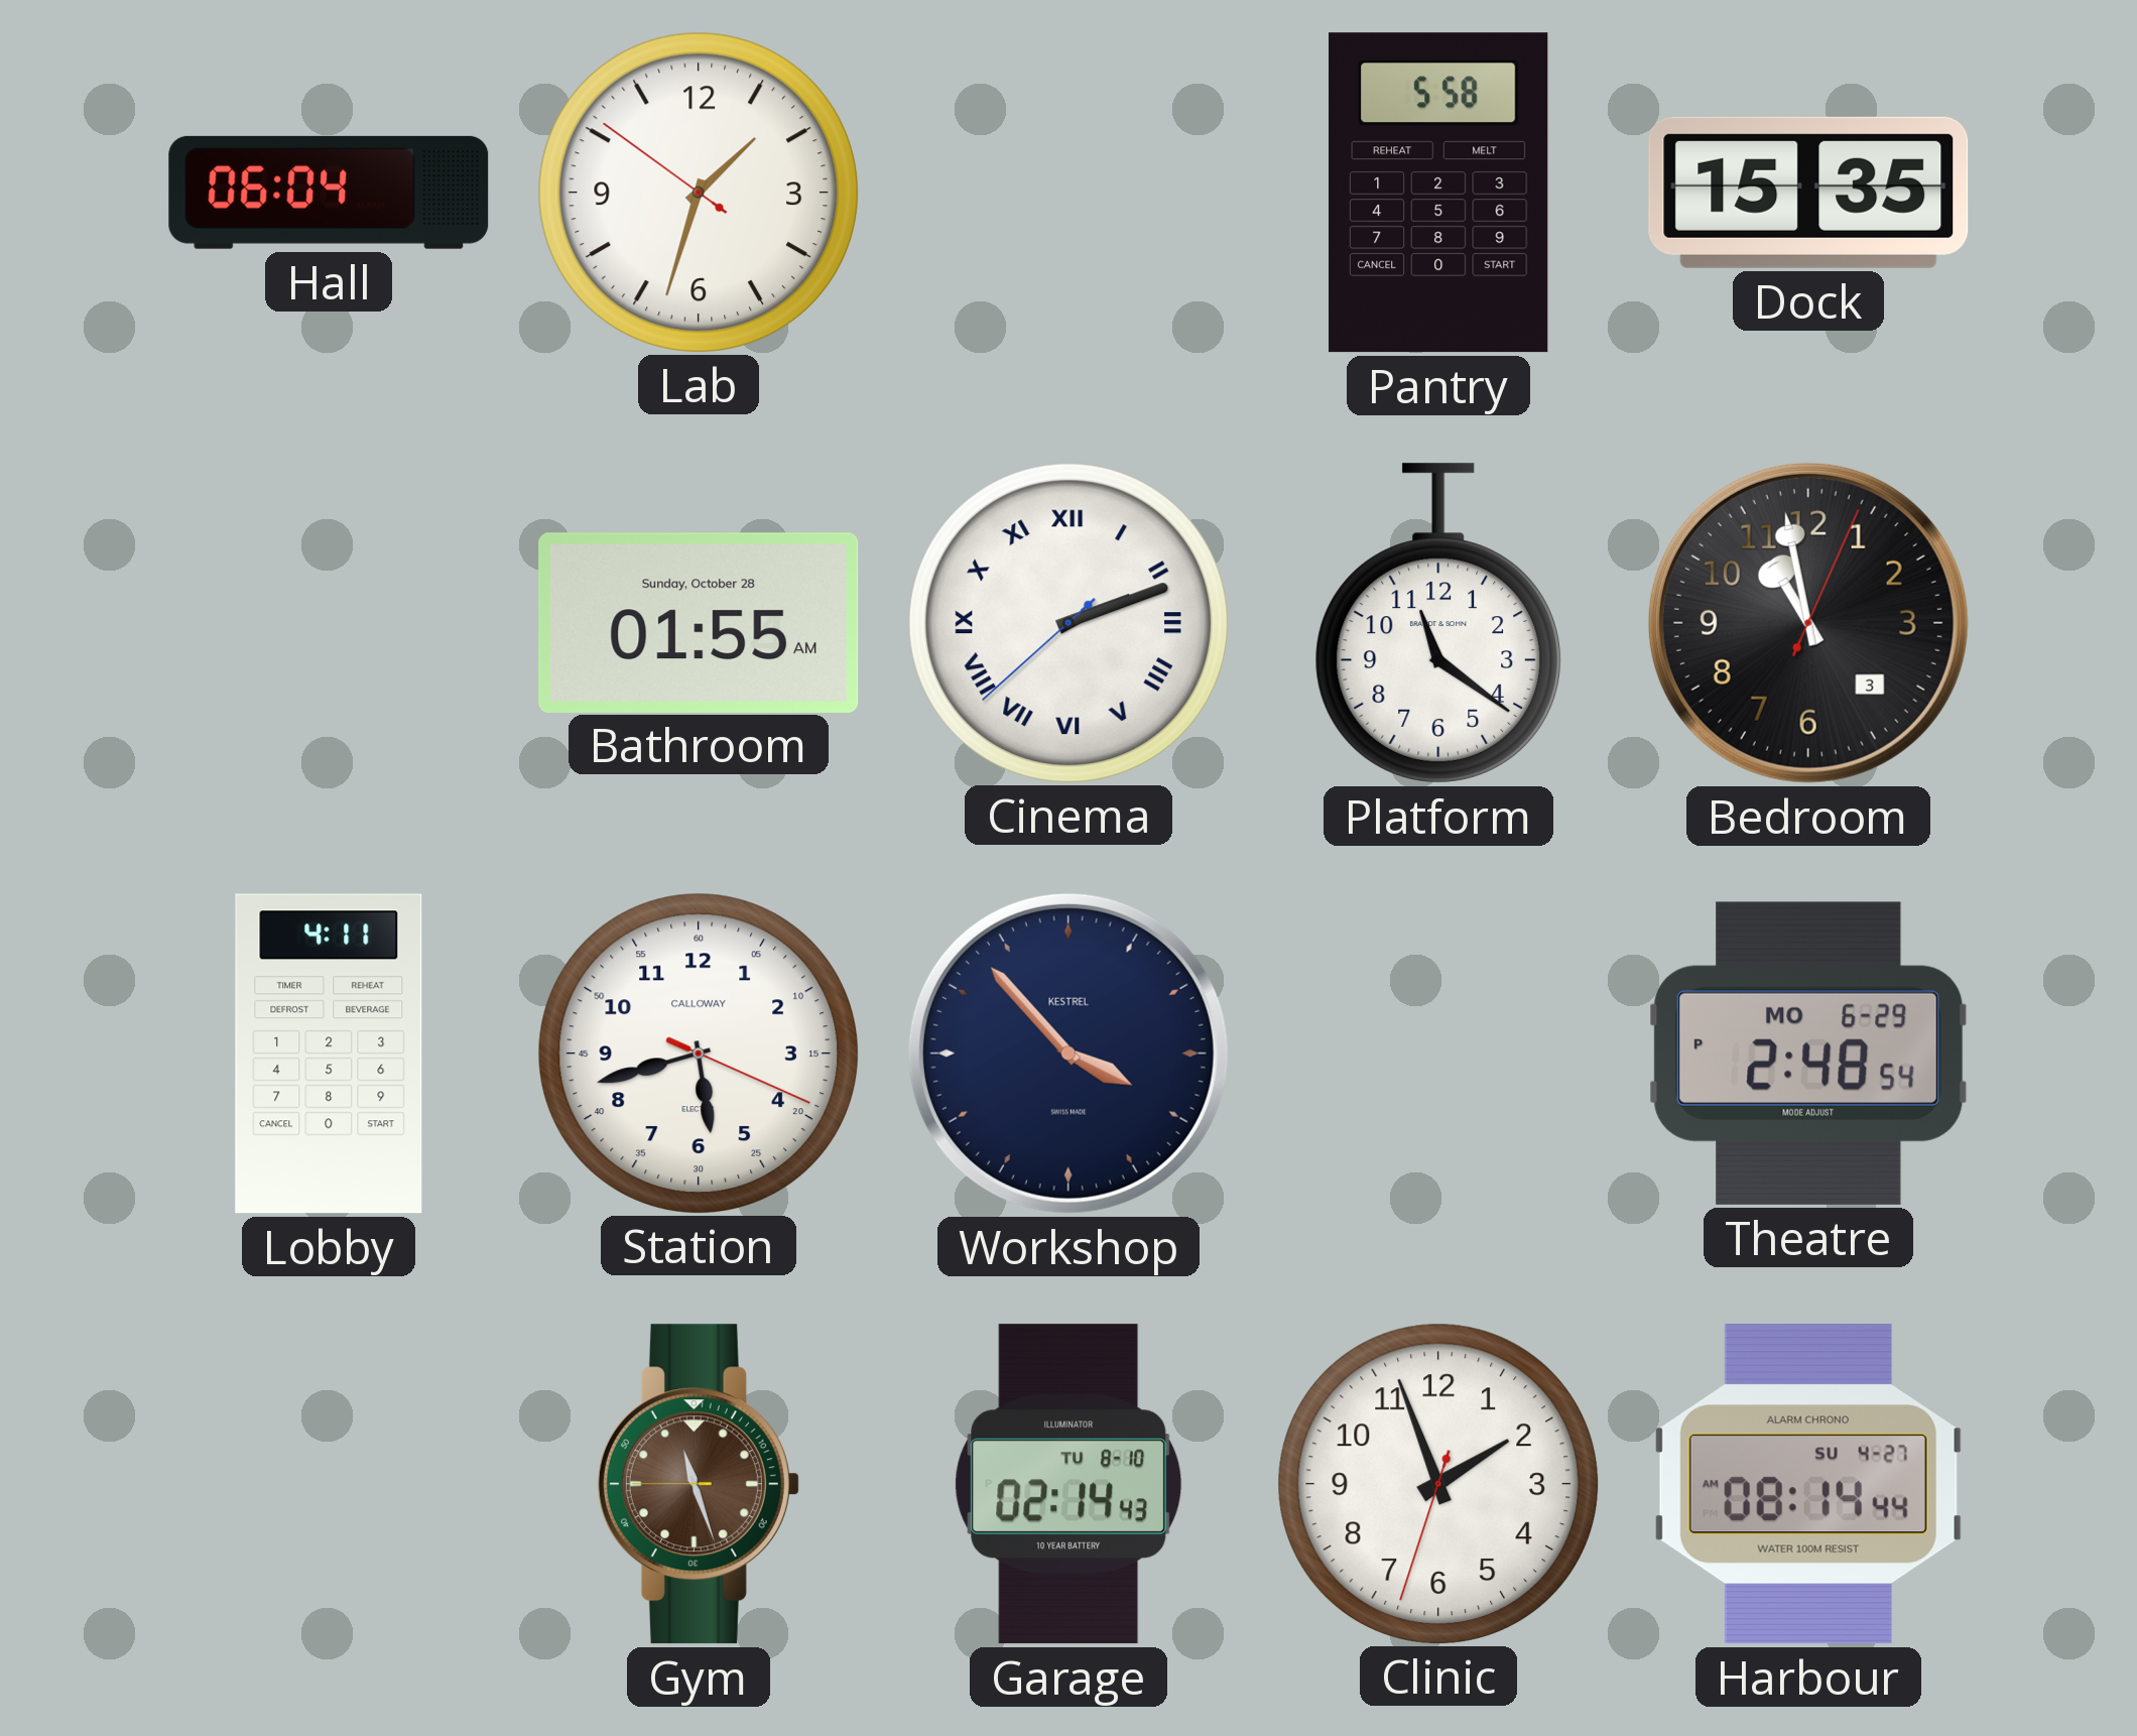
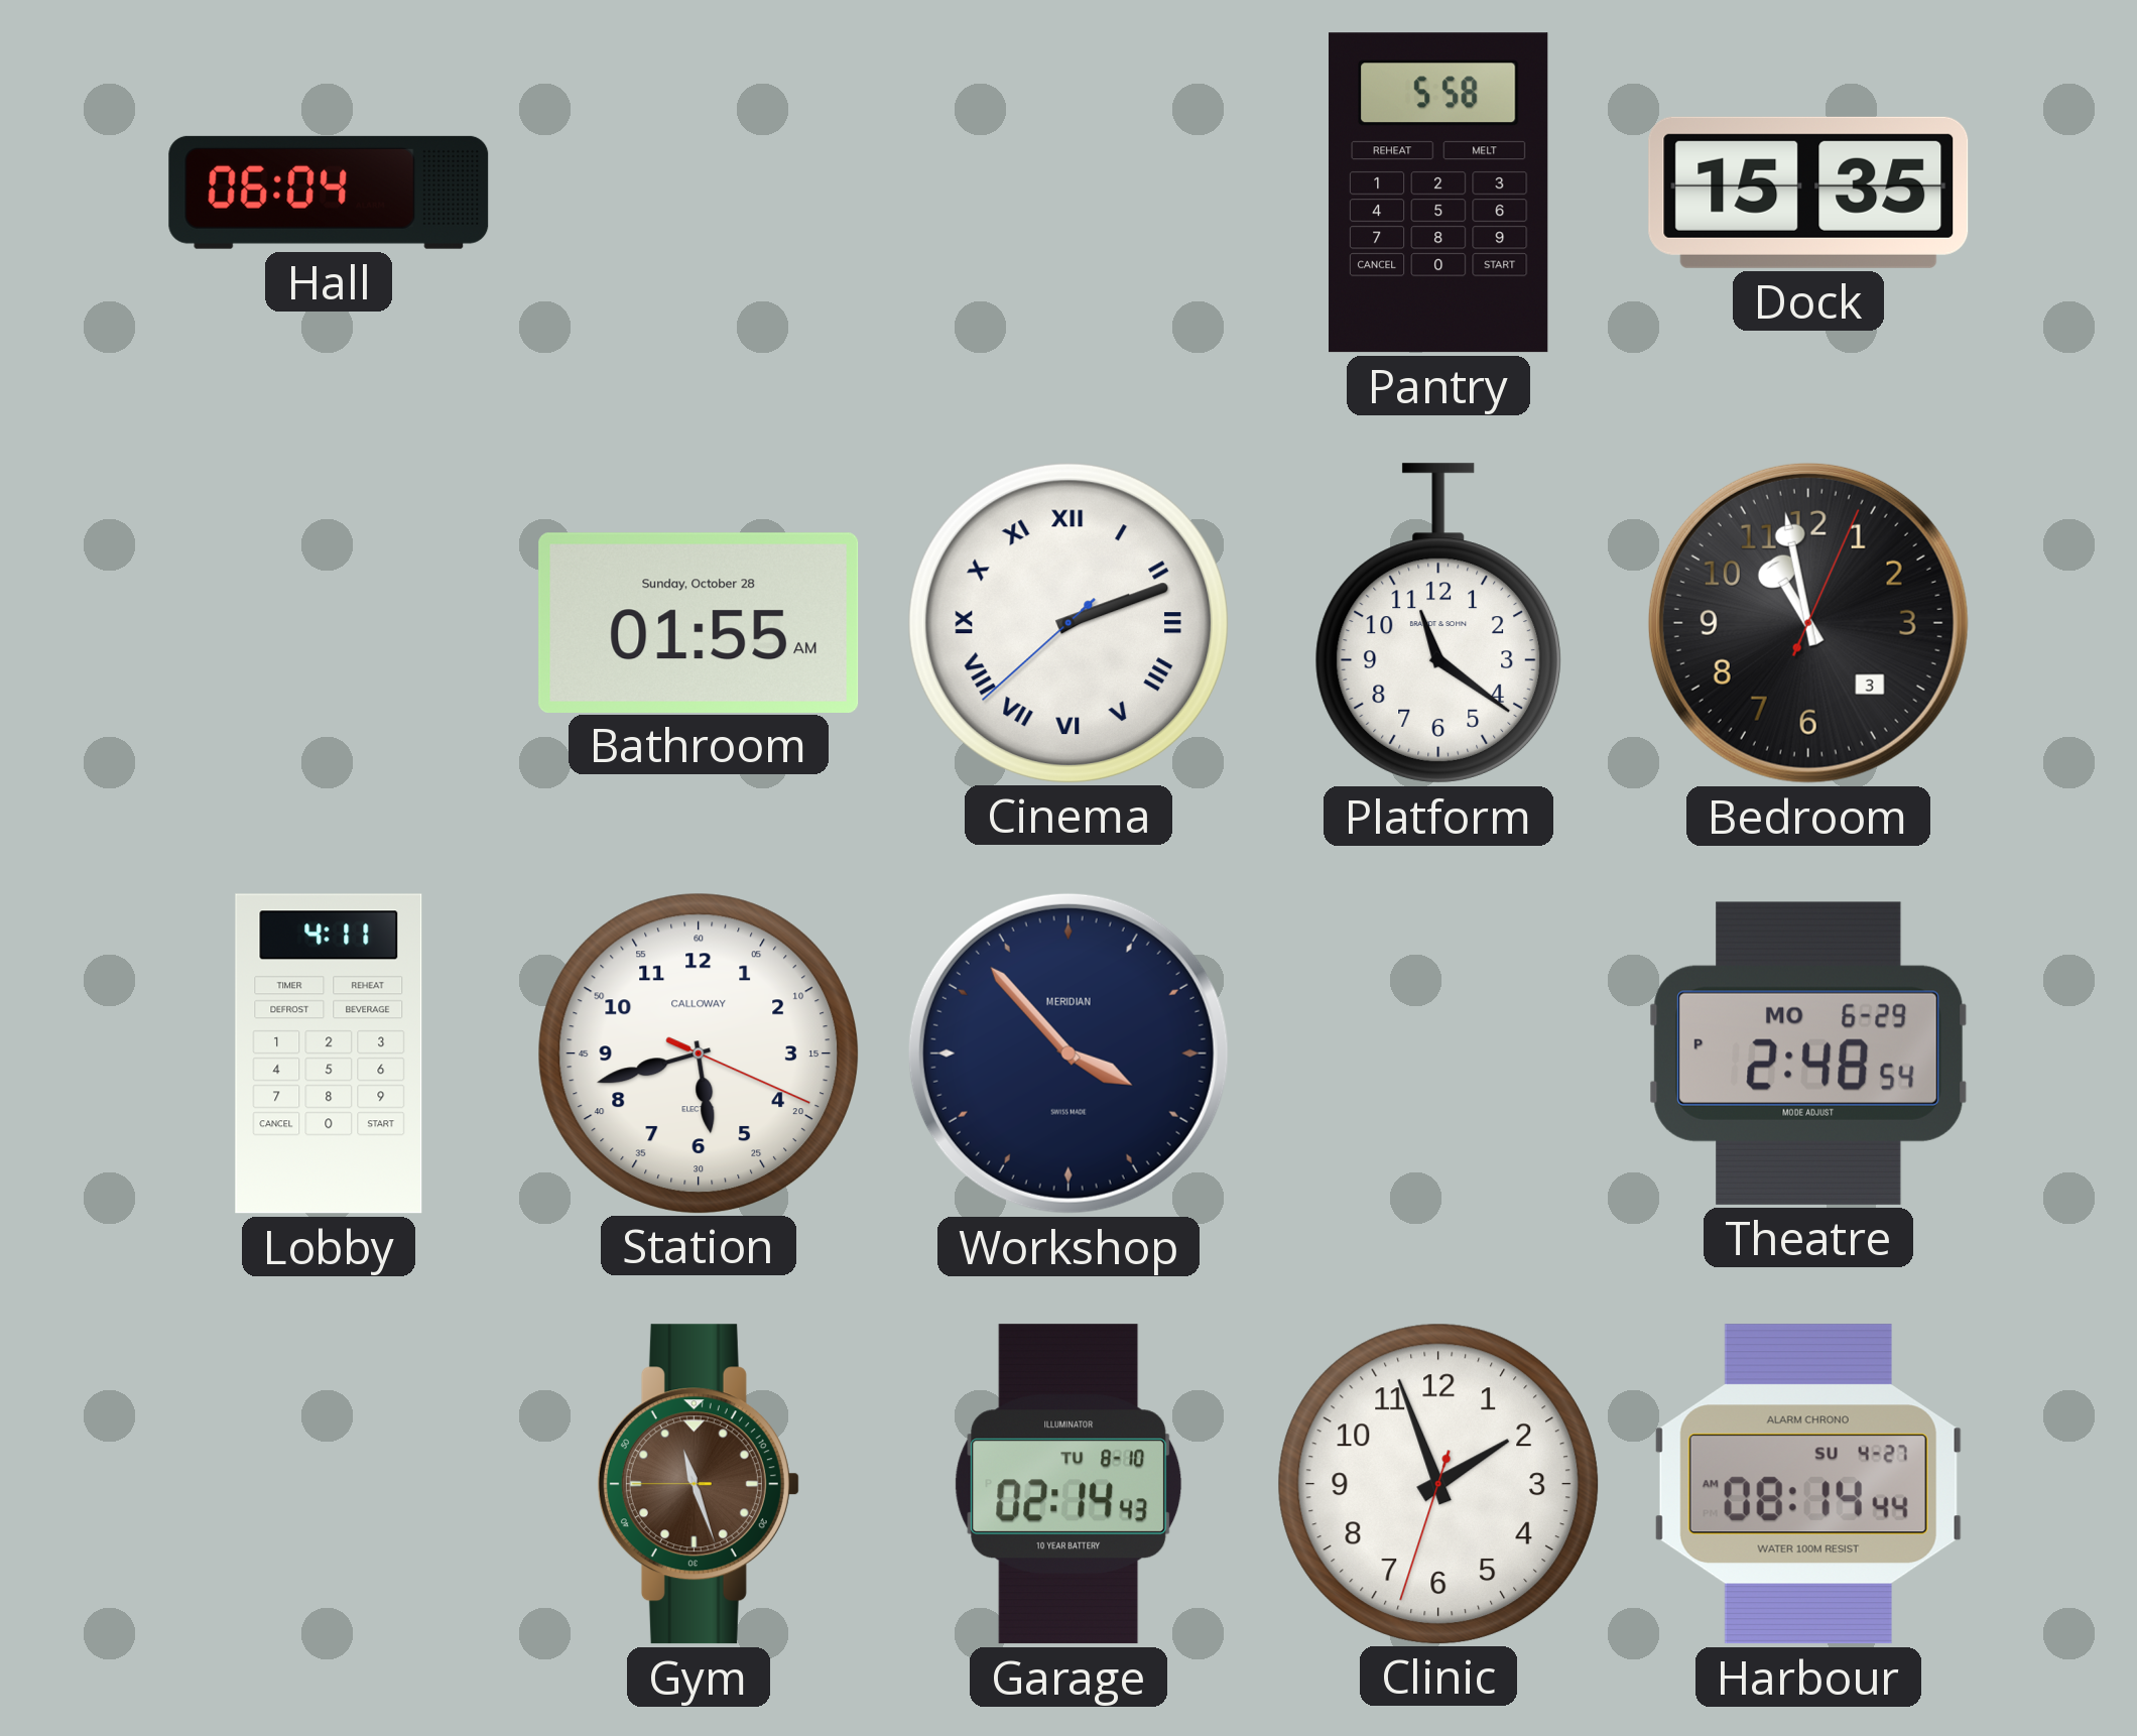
Lab: 1:32 -> none (698, 192)
Workshop brand: KESTREL -> MERIDIAN (1068, 1053)
